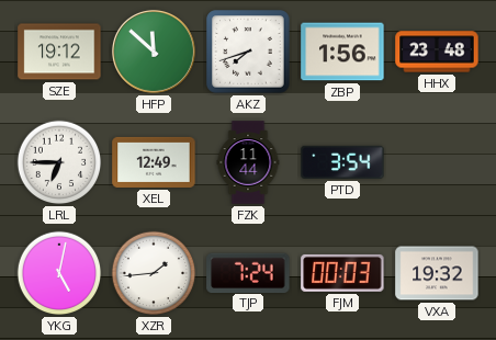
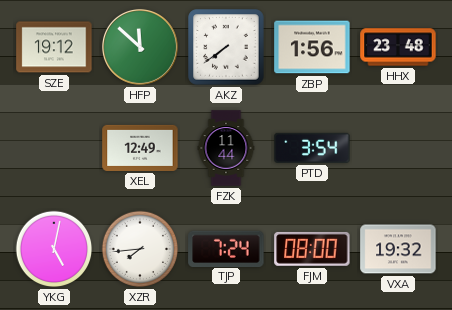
AKZ: 7:42 -> 7:39 (226, 47)
LRL: 6:45 -> none (59, 162)
XZR: 1:44 -> 7:44 (140, 249)
FJM: 00:03 -> 08:00 (312, 249)
